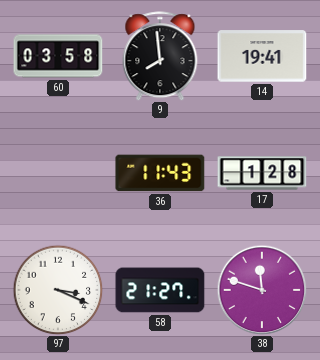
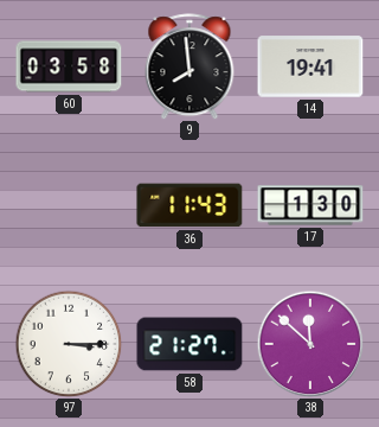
17: 1:28 -> 1:30 (310, 205)
97: 3:19 -> 3:15 (69, 344)
38: 11:48 -> 11:52 (310, 344)
